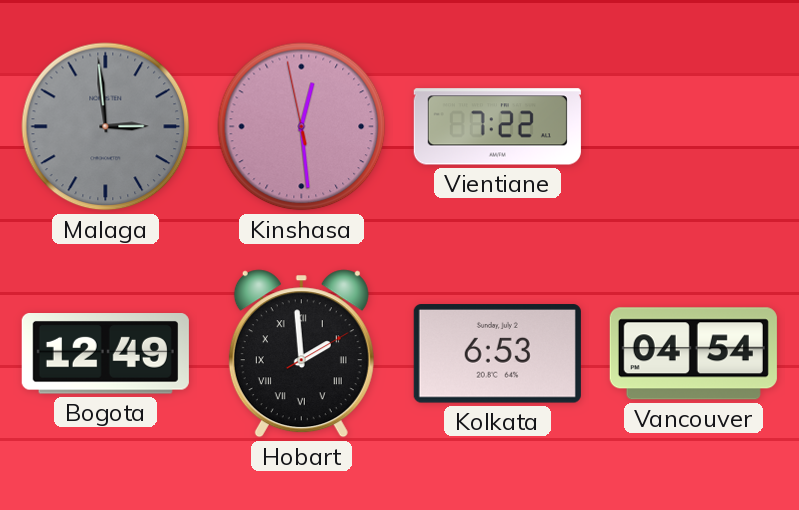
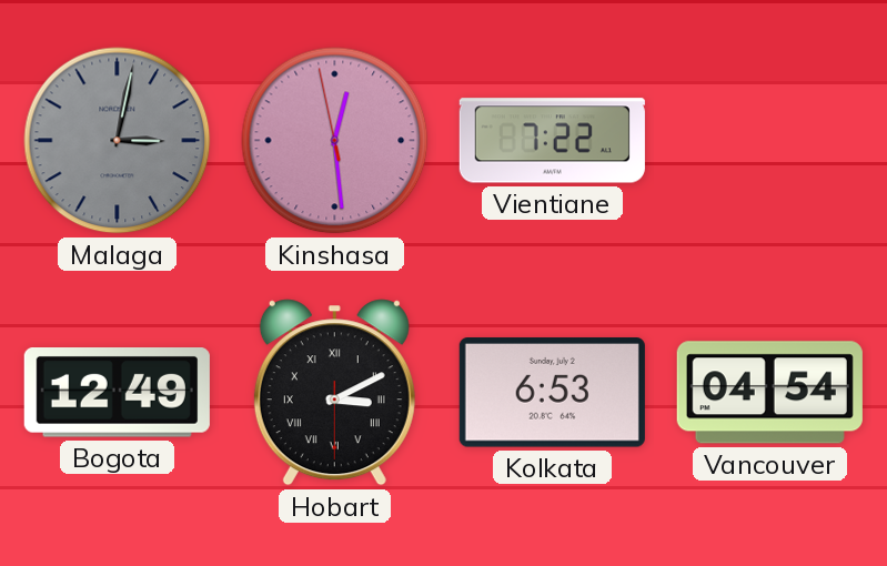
Malaga: 2:59 -> 3:02 (118, 141)
Hobart: 1:59 -> 3:10 (334, 393)
